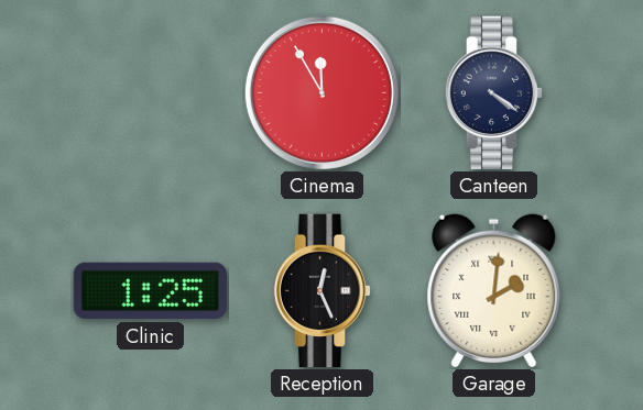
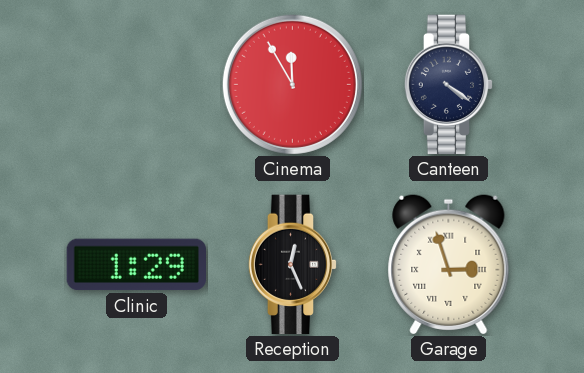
Clinic: 1:25 -> 1:29 (136, 265)
Garage: 2:01 -> 2:57 (449, 264)
